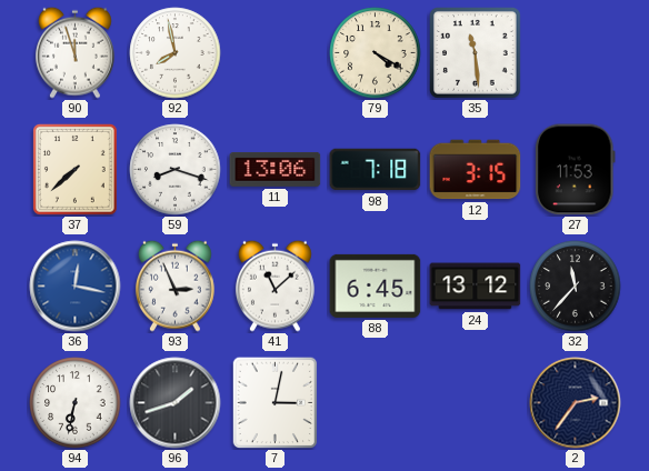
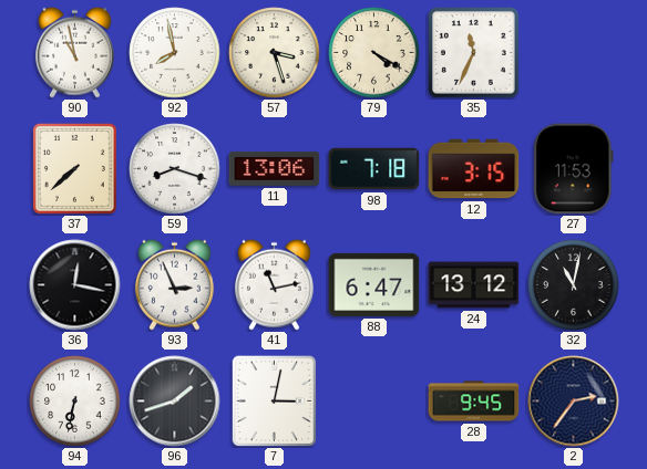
90: 11:57 -> 10:58 (74, 52)
57: none -> 3:27 (275, 53)
35: 11:29 -> 11:34 (474, 53)
36 dial: blue -> black (75, 285)
41: 11:08 -> 11:13 (274, 284)
88: 6:45 -> 6:47 (374, 284)
32: 11:37 -> 11:02 (574, 285)
28: none -> 9:45 (474, 402)
